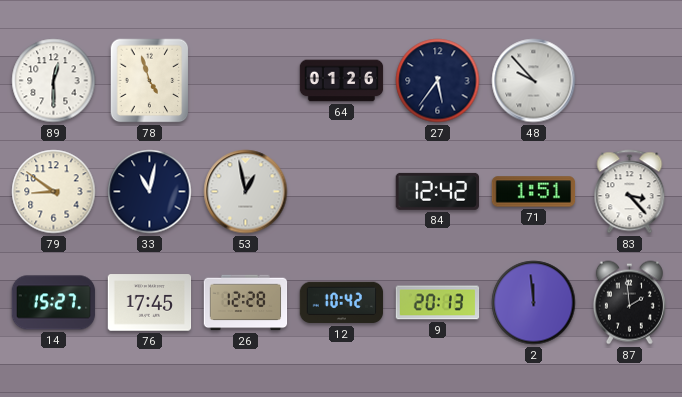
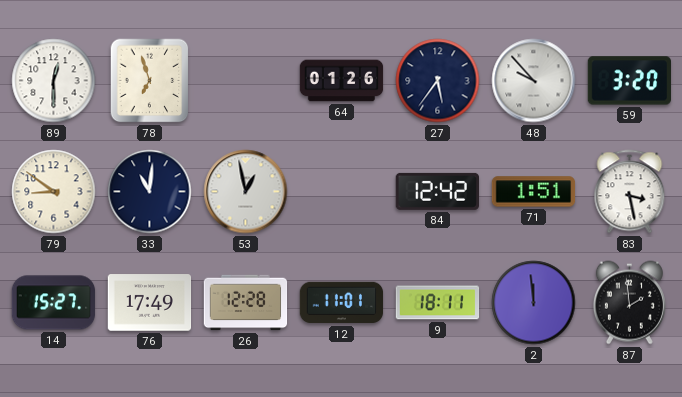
78: 4:57 -> 6:57 (150, 81)
59: none -> 3:20 (629, 81)
33: 11:02 -> 11:01 (150, 192)
83: 3:23 -> 3:28 (630, 192)
76: 17:45 -> 17:49 (150, 303)
12: 10:42 -> 11:01 (342, 303)
9: 20:13 -> 18:11 (438, 303)
